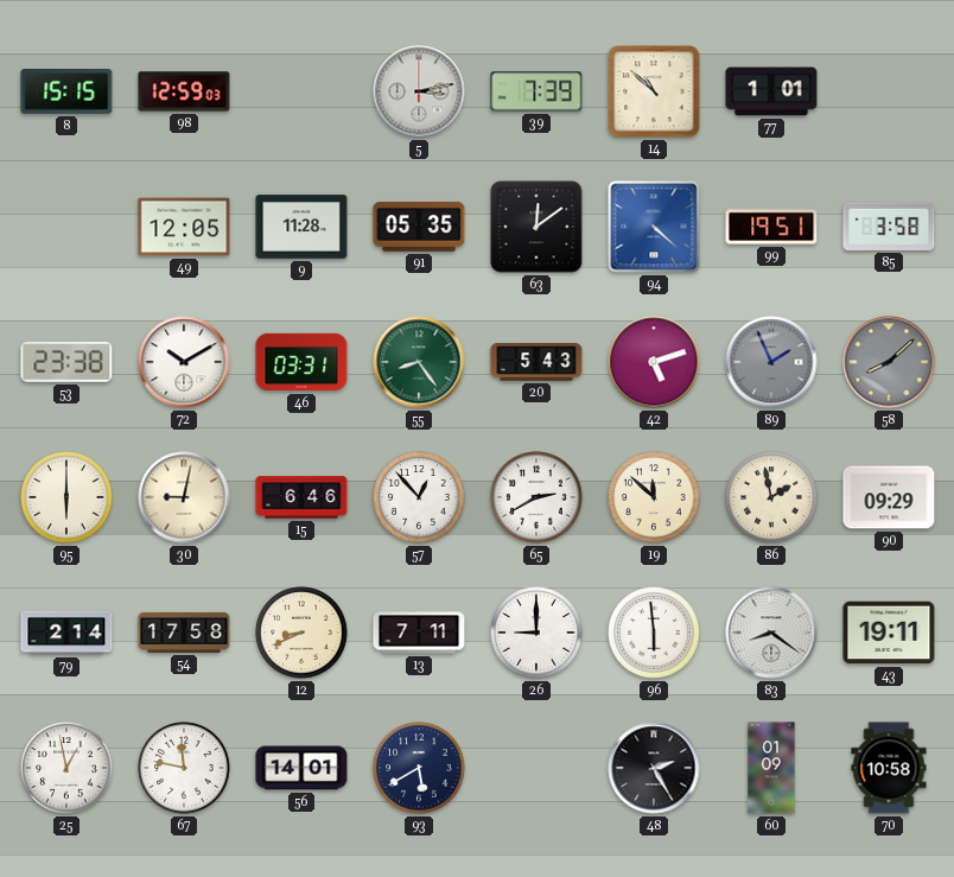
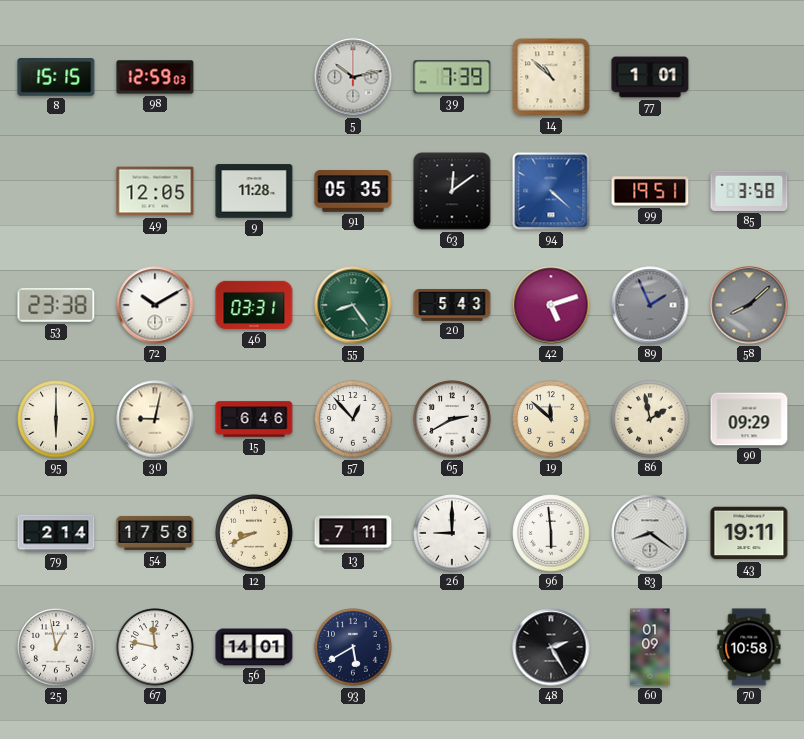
5: 3:13 -> 10:13 (353, 77)
